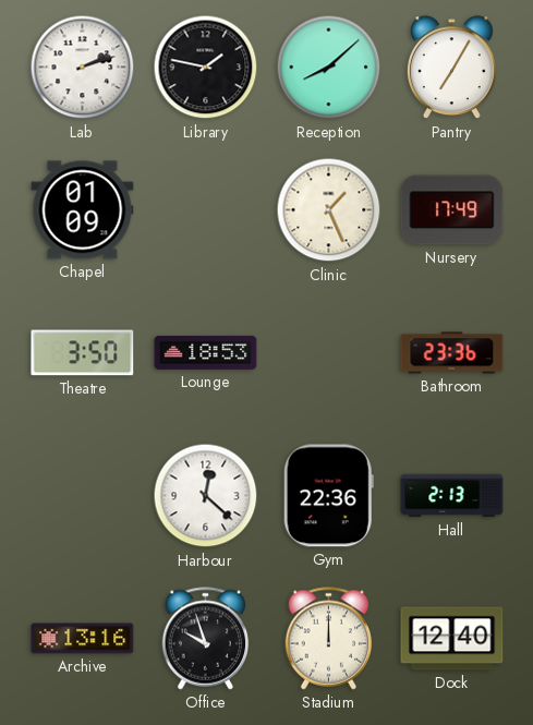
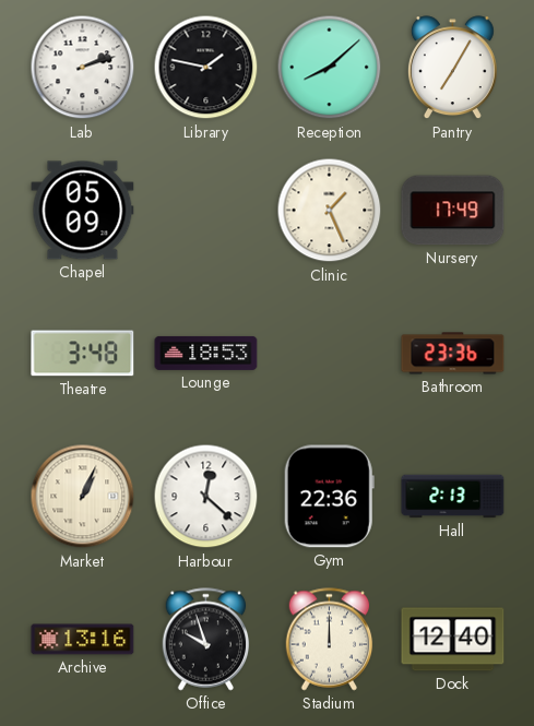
Chapel: 01:09 -> 05:09 (83, 211)
Theatre: 3:50 -> 3:48 (83, 354)
Market: none -> 1:04 (83, 497)
